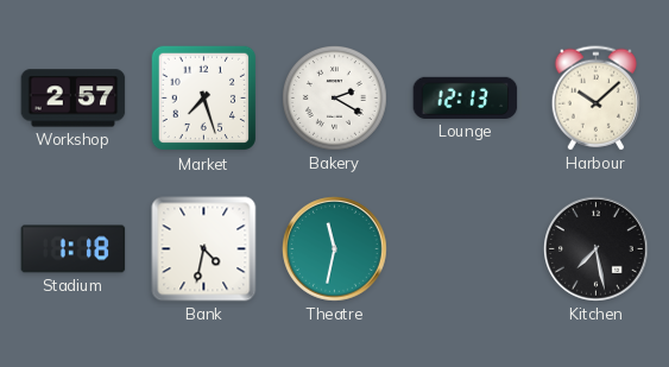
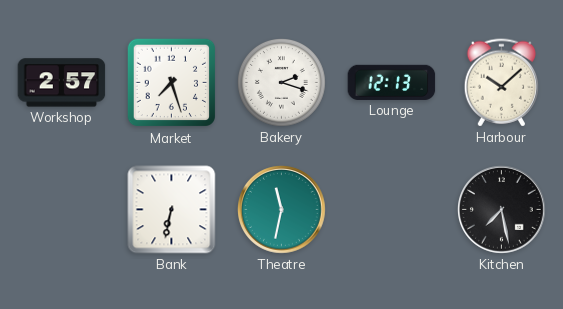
Bakery: 2:20 -> 2:18 (282, 83)
Stadium: 1:18 -> none (74, 249)
Bank: 4:32 -> 6:32 (172, 210)
